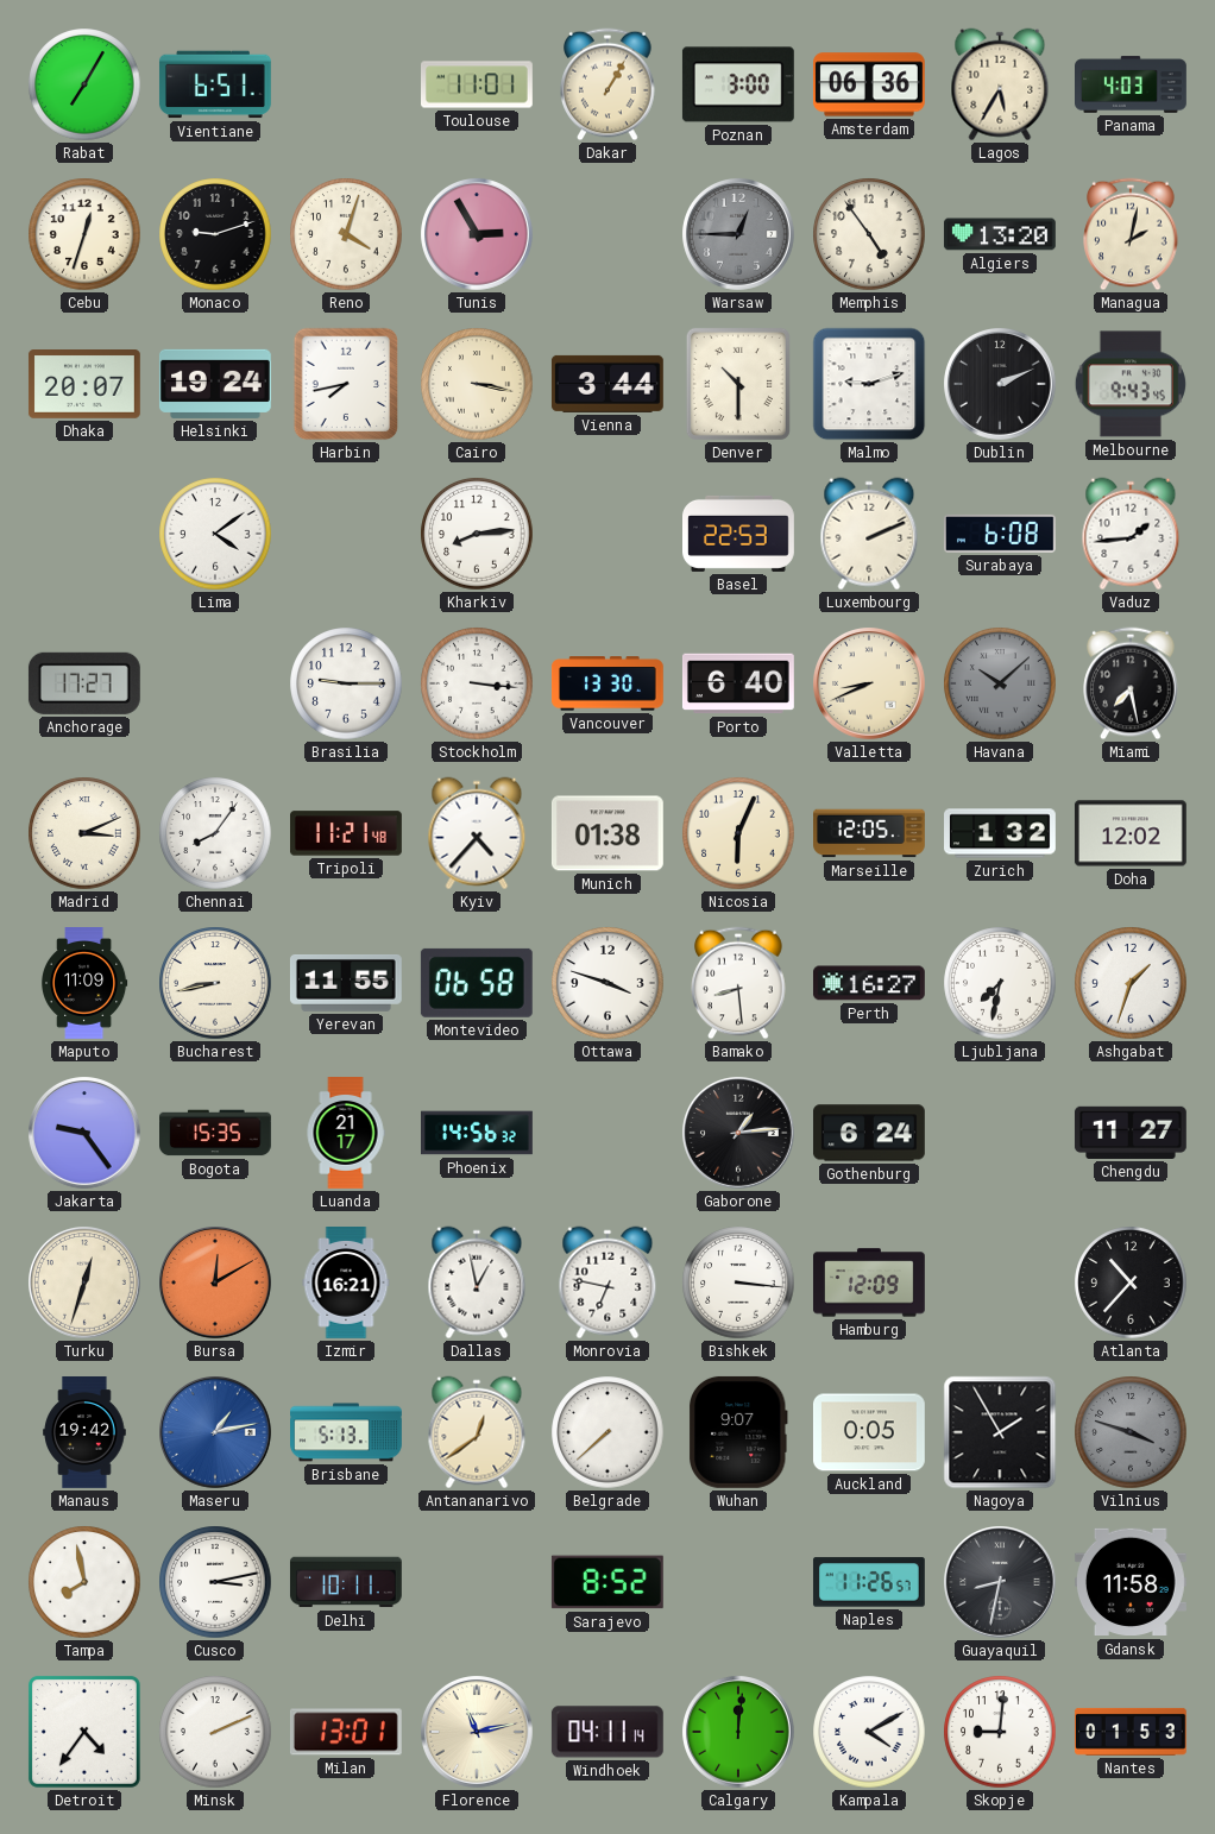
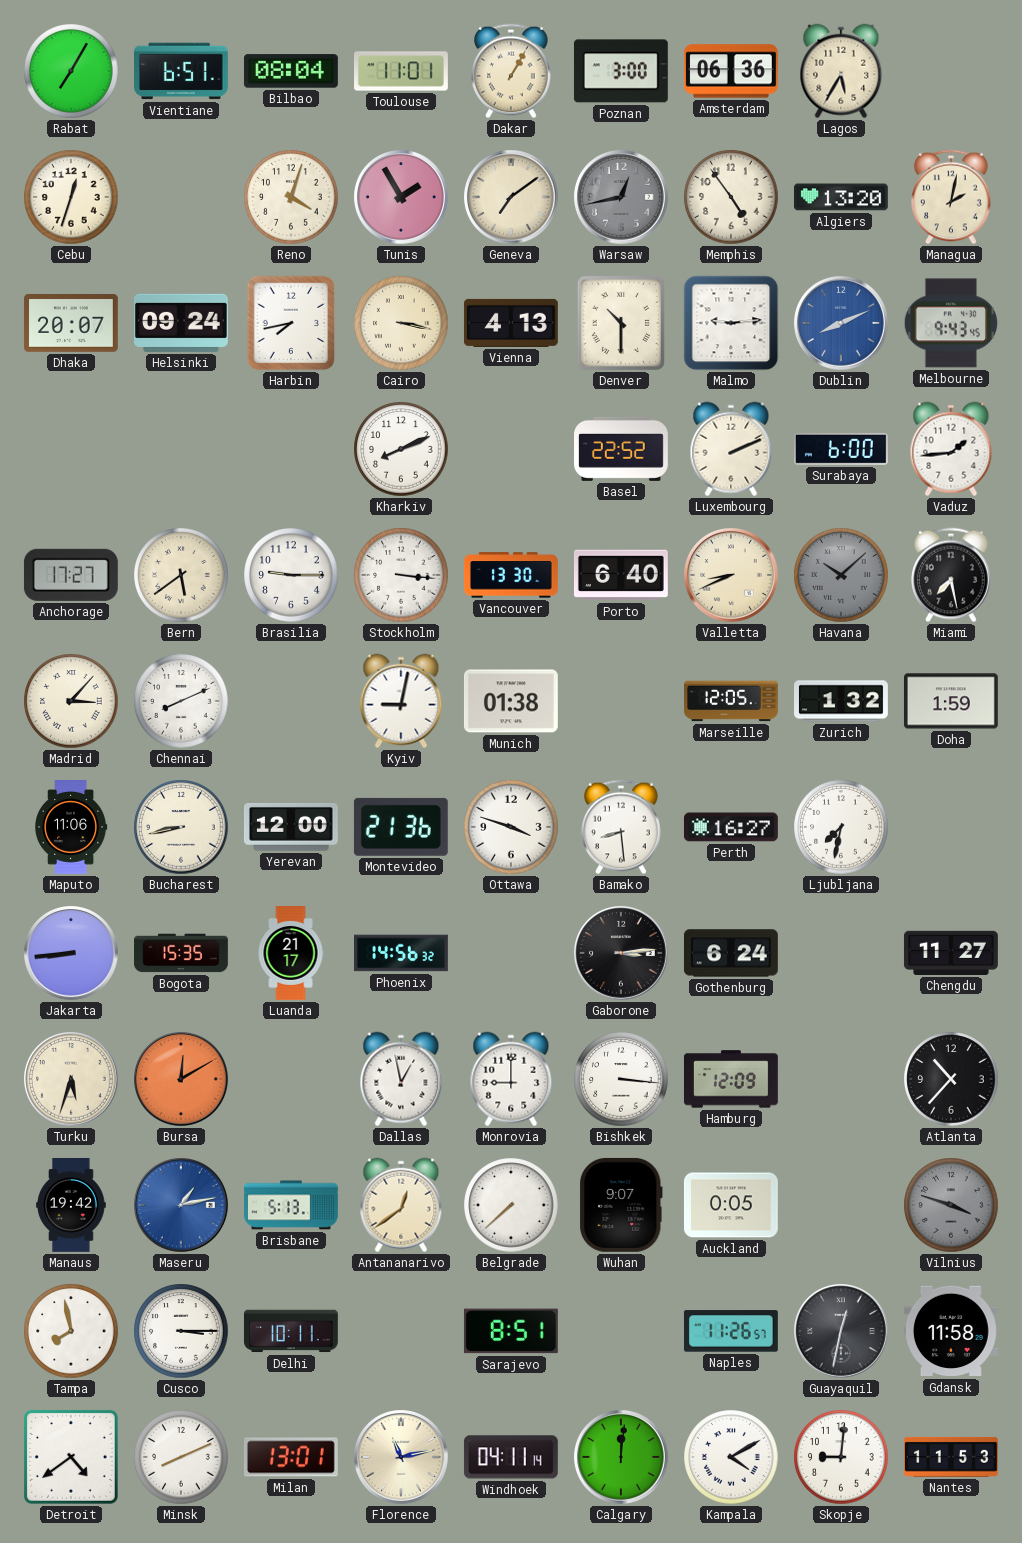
Bilbao: none -> 08:04 (291, 71)
Panama: 4:03 -> none (1132, 84)
Monaco: 9:12 -> none (215, 234)
Tunis: 2:55 -> 1:55 (402, 198)
Geneva: none -> 7:09 (512, 198)
Warsaw: 12:45 -> 12:43 (622, 198)
Helsinki: 19:24 -> 09:24 (181, 323)
Vienna: 3:44 -> 4:13 (511, 323)
Malmo: 9:12 -> 9:14 (731, 323)
Dublin: 2:11 -> 8:11 (842, 324)
Dublin dial: black -> blue (842, 324)
Lima: 4:09 -> none (215, 534)
Kharkiv: 8:14 -> 8:11 (401, 449)
Basel: 22:53 -> 22:52 (622, 449)
Surabaya: 6:08 -> 6:00 (841, 449)
Bern: none -> 5:39 (181, 575)
Madrid: 3:11 -> 3:07 (71, 701)
Chennai: 8:06 -> 8:11 (181, 701)
Tripoli: 11:21 -> none (347, 833)
Kyiv: 4:37 -> 9:02 (401, 701)
Nicosia: 6:04 -> none (738, 833)
Doha: 12:02 -> 1:59 (951, 701)
Maputo: 11:09 -> 11:06 (72, 828)
Yerevan: 11:55 -> 12:00 (291, 828)
Montevideo: 06:58 -> 21:36 (401, 827)
Ashgabat: 1:33 -> none (1131, 983)
Jakarta: 9:24 -> 8:44 (72, 954)
Gaborone: 1:14 -> 3:14 (622, 954)
Turku: 12:33 -> 5:33 (72, 1080)
Izmir: 16:21 -> none (346, 1284)
Monrovia: 6:47 -> 9:00 (511, 1079)
Nagoya: 1:55 -> none (1000, 1432)
Cusco: 3:13 -> 3:15 (181, 1331)
Sarajevo: 8:52 -> 8:51 (511, 1331)
Guayaquil: 8:32 -> 12:32 (842, 1332)
Detroit: 4:36 -> 4:39 (71, 1457)
Minsk: 2:11 -> 8:11 (181, 1457)
Nantes: 01:53 -> 11:53 (951, 1457)
